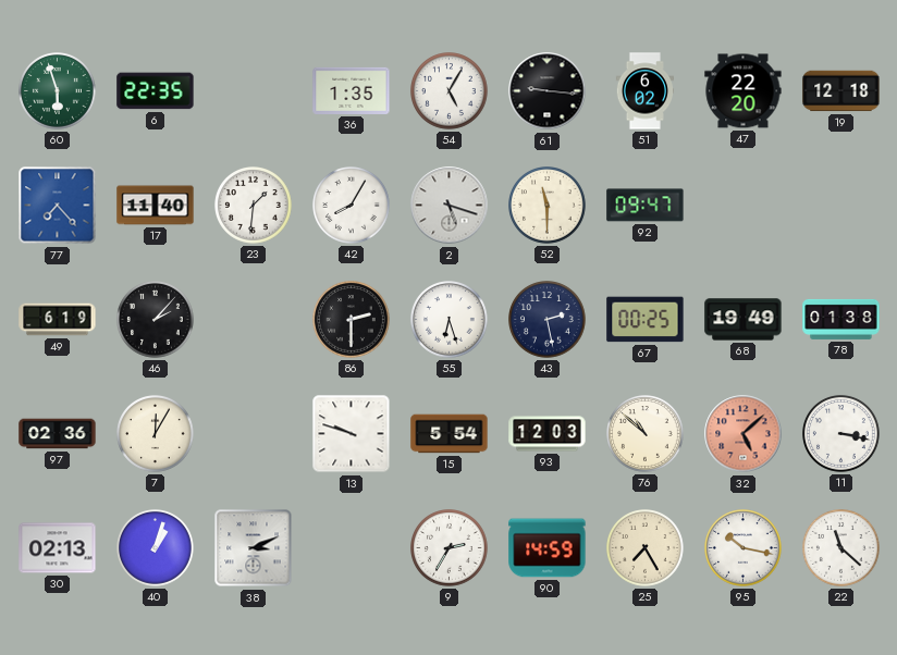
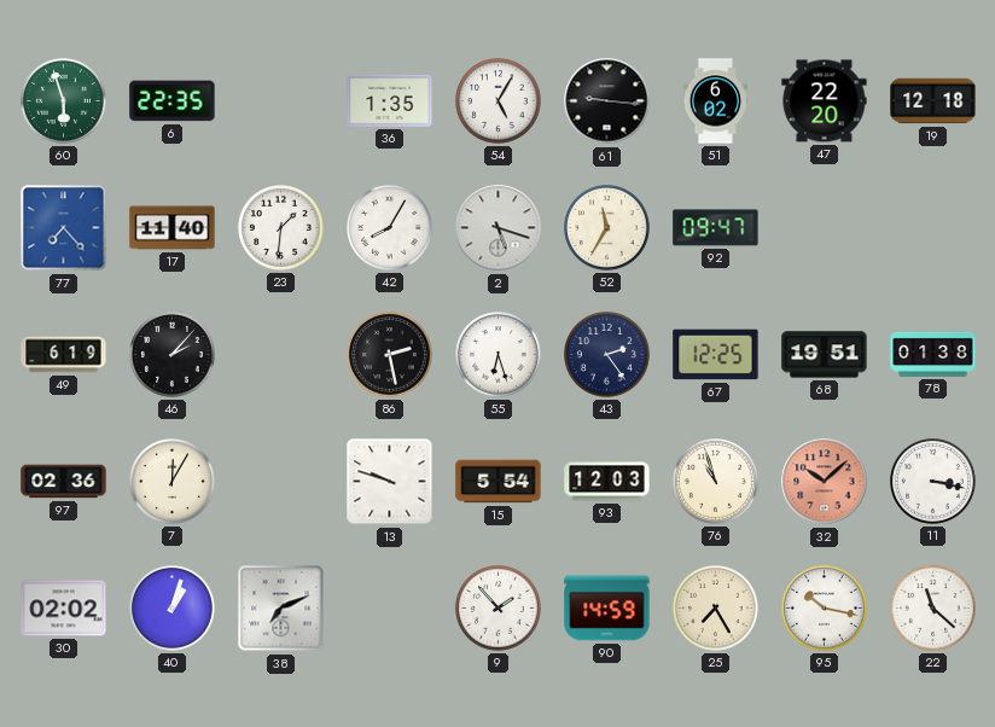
52: 11:30 -> 11:35 (607, 228)
86: 2:30 -> 2:28 (390, 355)
43: 2:28 -> 2:24 (607, 355)
67: 00:25 -> 12:25 (716, 355)
68: 19:49 -> 19:51 (825, 355)
76: 10:52 -> 10:57 (716, 482)
32: 5:08 -> 10:08 (825, 482)
30: 02:13 -> 02:02 (64, 609)
38: 3:11 -> 7:11 (281, 609)
9: 2:35 -> 1:53 (499, 609)
